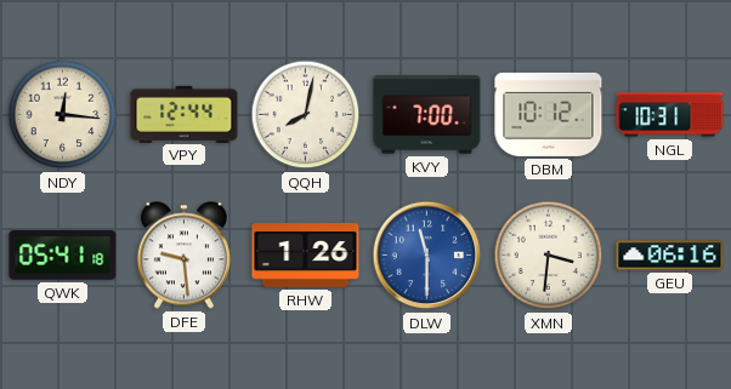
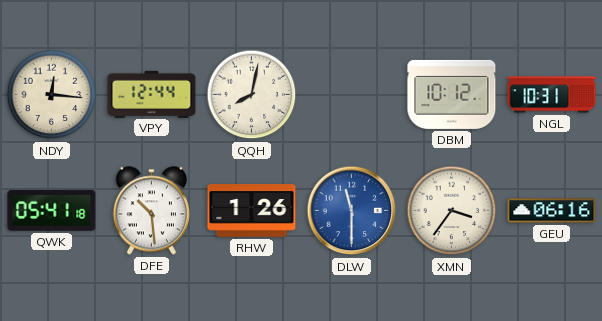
KVY: 7:00 -> none (427, 115)
DFE: 9:29 -> 10:29 (151, 211)
XMN: 3:31 -> 3:36 (452, 211)
